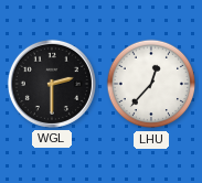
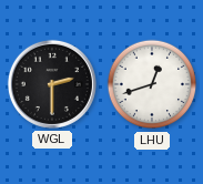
LHU: 12:37 -> 12:42 (152, 84)
